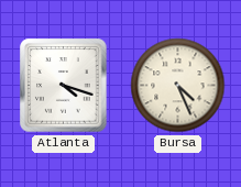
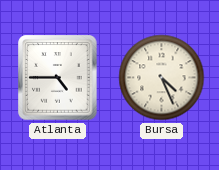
Atlanta: 4:18 -> 4:45 (58, 78)
